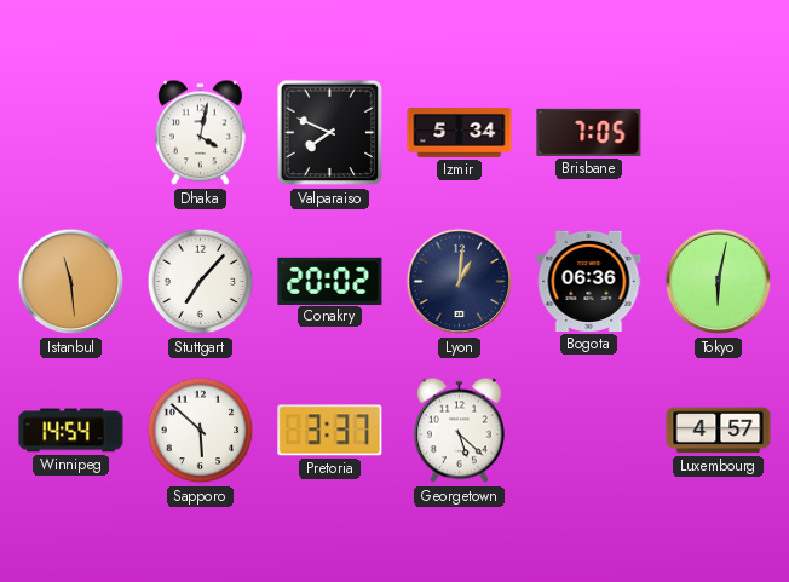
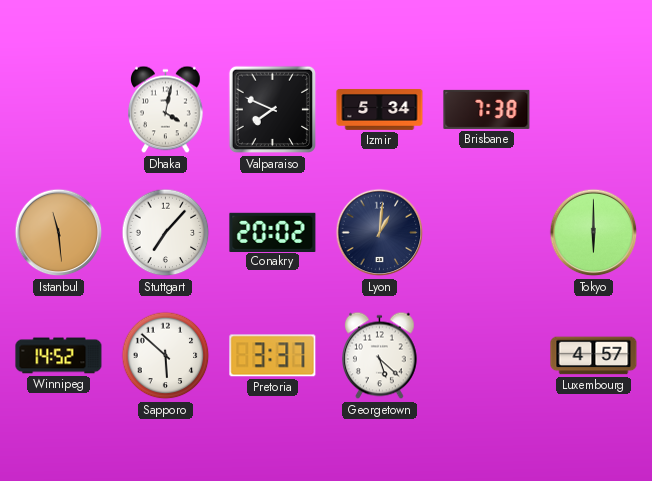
Brisbane: 7:05 -> 7:38 (487, 109)
Bogota: 06:36 -> none (589, 281)
Tokyo: 6:02 -> 6:00 (594, 233)
Winnipeg: 14:54 -> 14:52 (59, 356)
